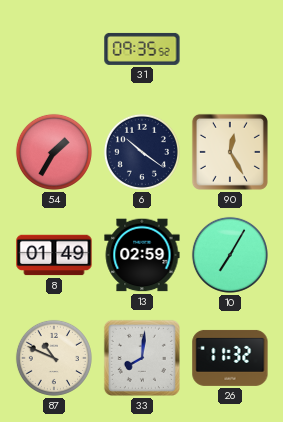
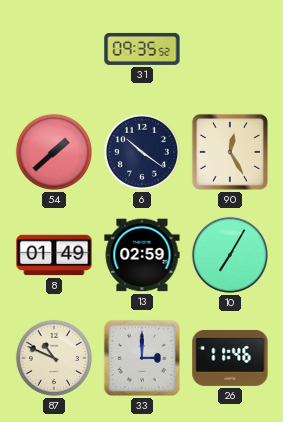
54: 1:35 -> 1:38 (54, 152)
33: 8:01 -> 3:00 (142, 358)
26: 11:32 -> 11:46 (230, 358)
